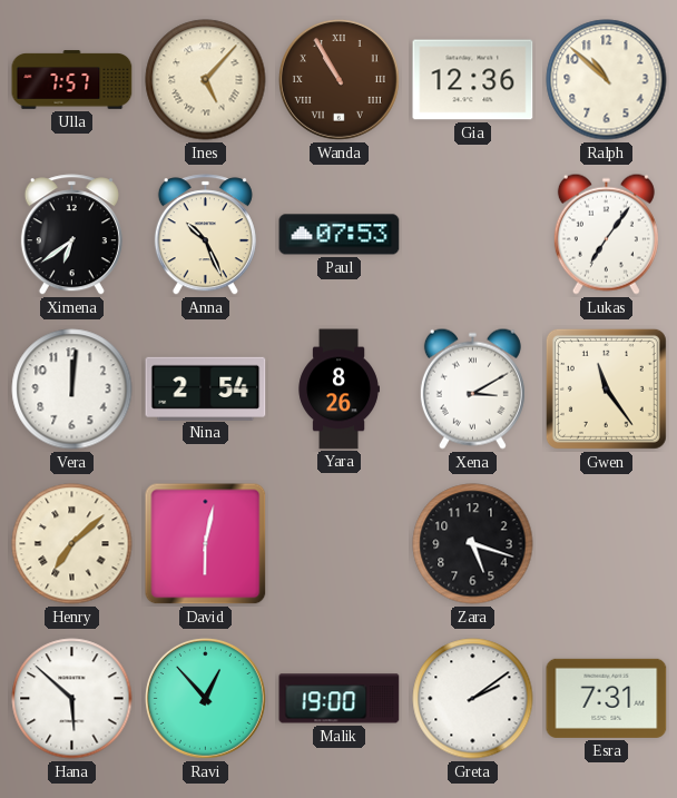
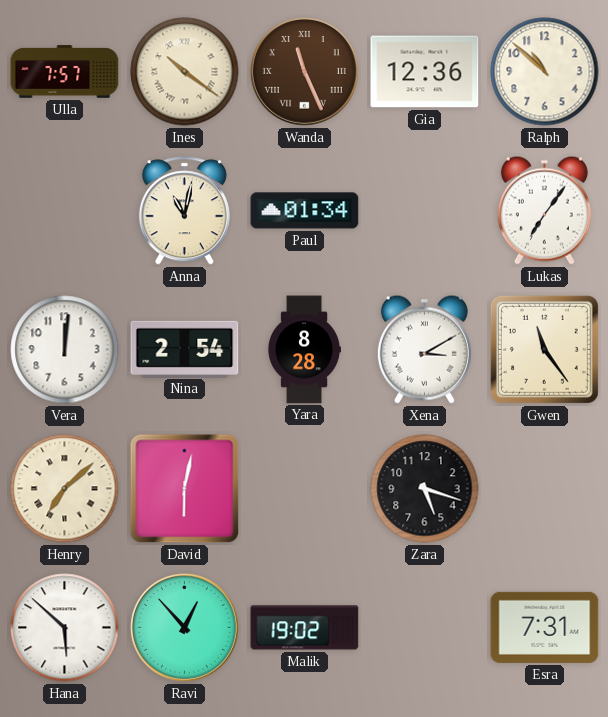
Ines: 5:07 -> 10:21 (185, 72)
Wanda: 10:55 -> 11:26 (304, 71)
Ximena: 6:39 -> none (71, 235)
Anna: 10:26 -> 11:02 (184, 211)
Paul: 07:53 -> 01:34 (305, 211)
Yara: 8:26 -> 8:28 (304, 350)
Malik: 19:00 -> 19:02 (305, 628)
Greta: 2:09 -> none (473, 699)
